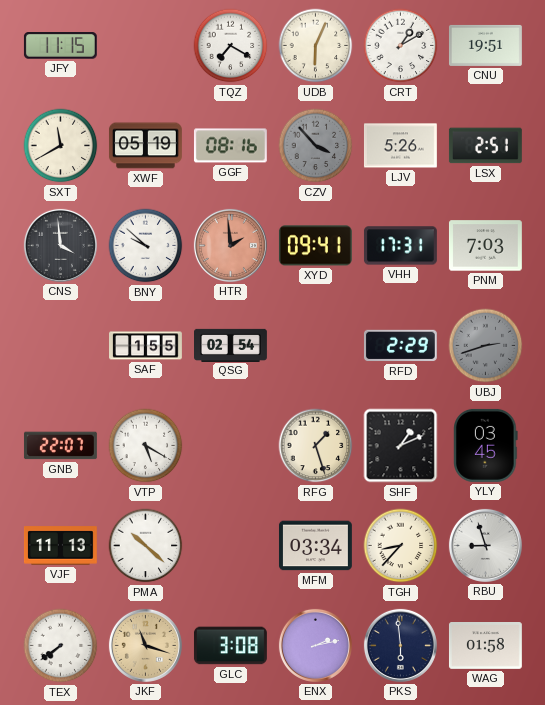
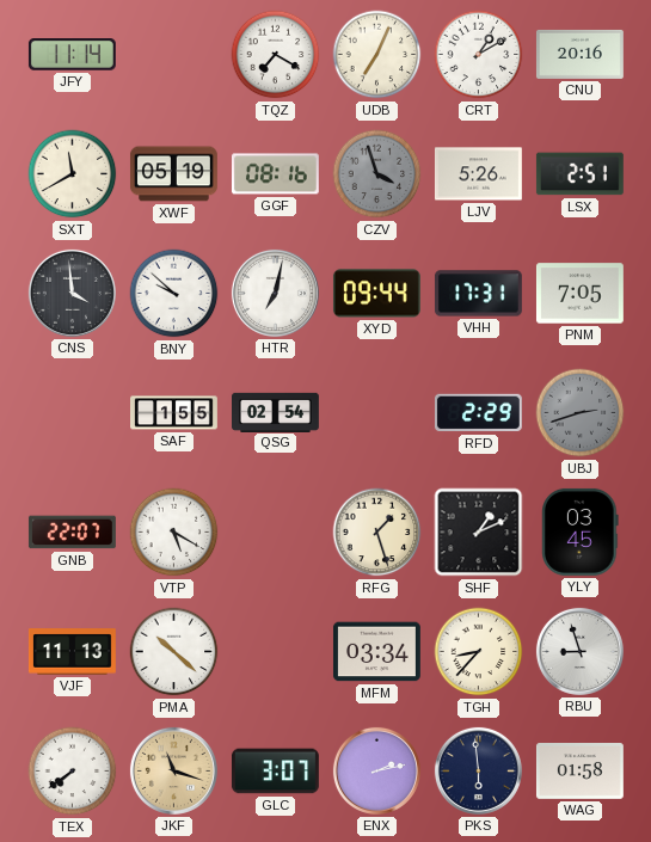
JFY: 11:15 -> 11:14 (72, 55)
UDB: 6:04 -> 7:04 (377, 55)
CNU: 19:51 -> 20:16 (579, 54)
CZV: 3:53 -> 3:57 (377, 174)
HTR: 1:59 -> 7:02 (275, 293)
HTR dial: salmon -> white (275, 293)
XYD: 09:41 -> 09:44 (376, 294)
PNM: 7:03 -> 7:05 (579, 294)
GLC: 3:08 -> 3:07 (275, 772)
